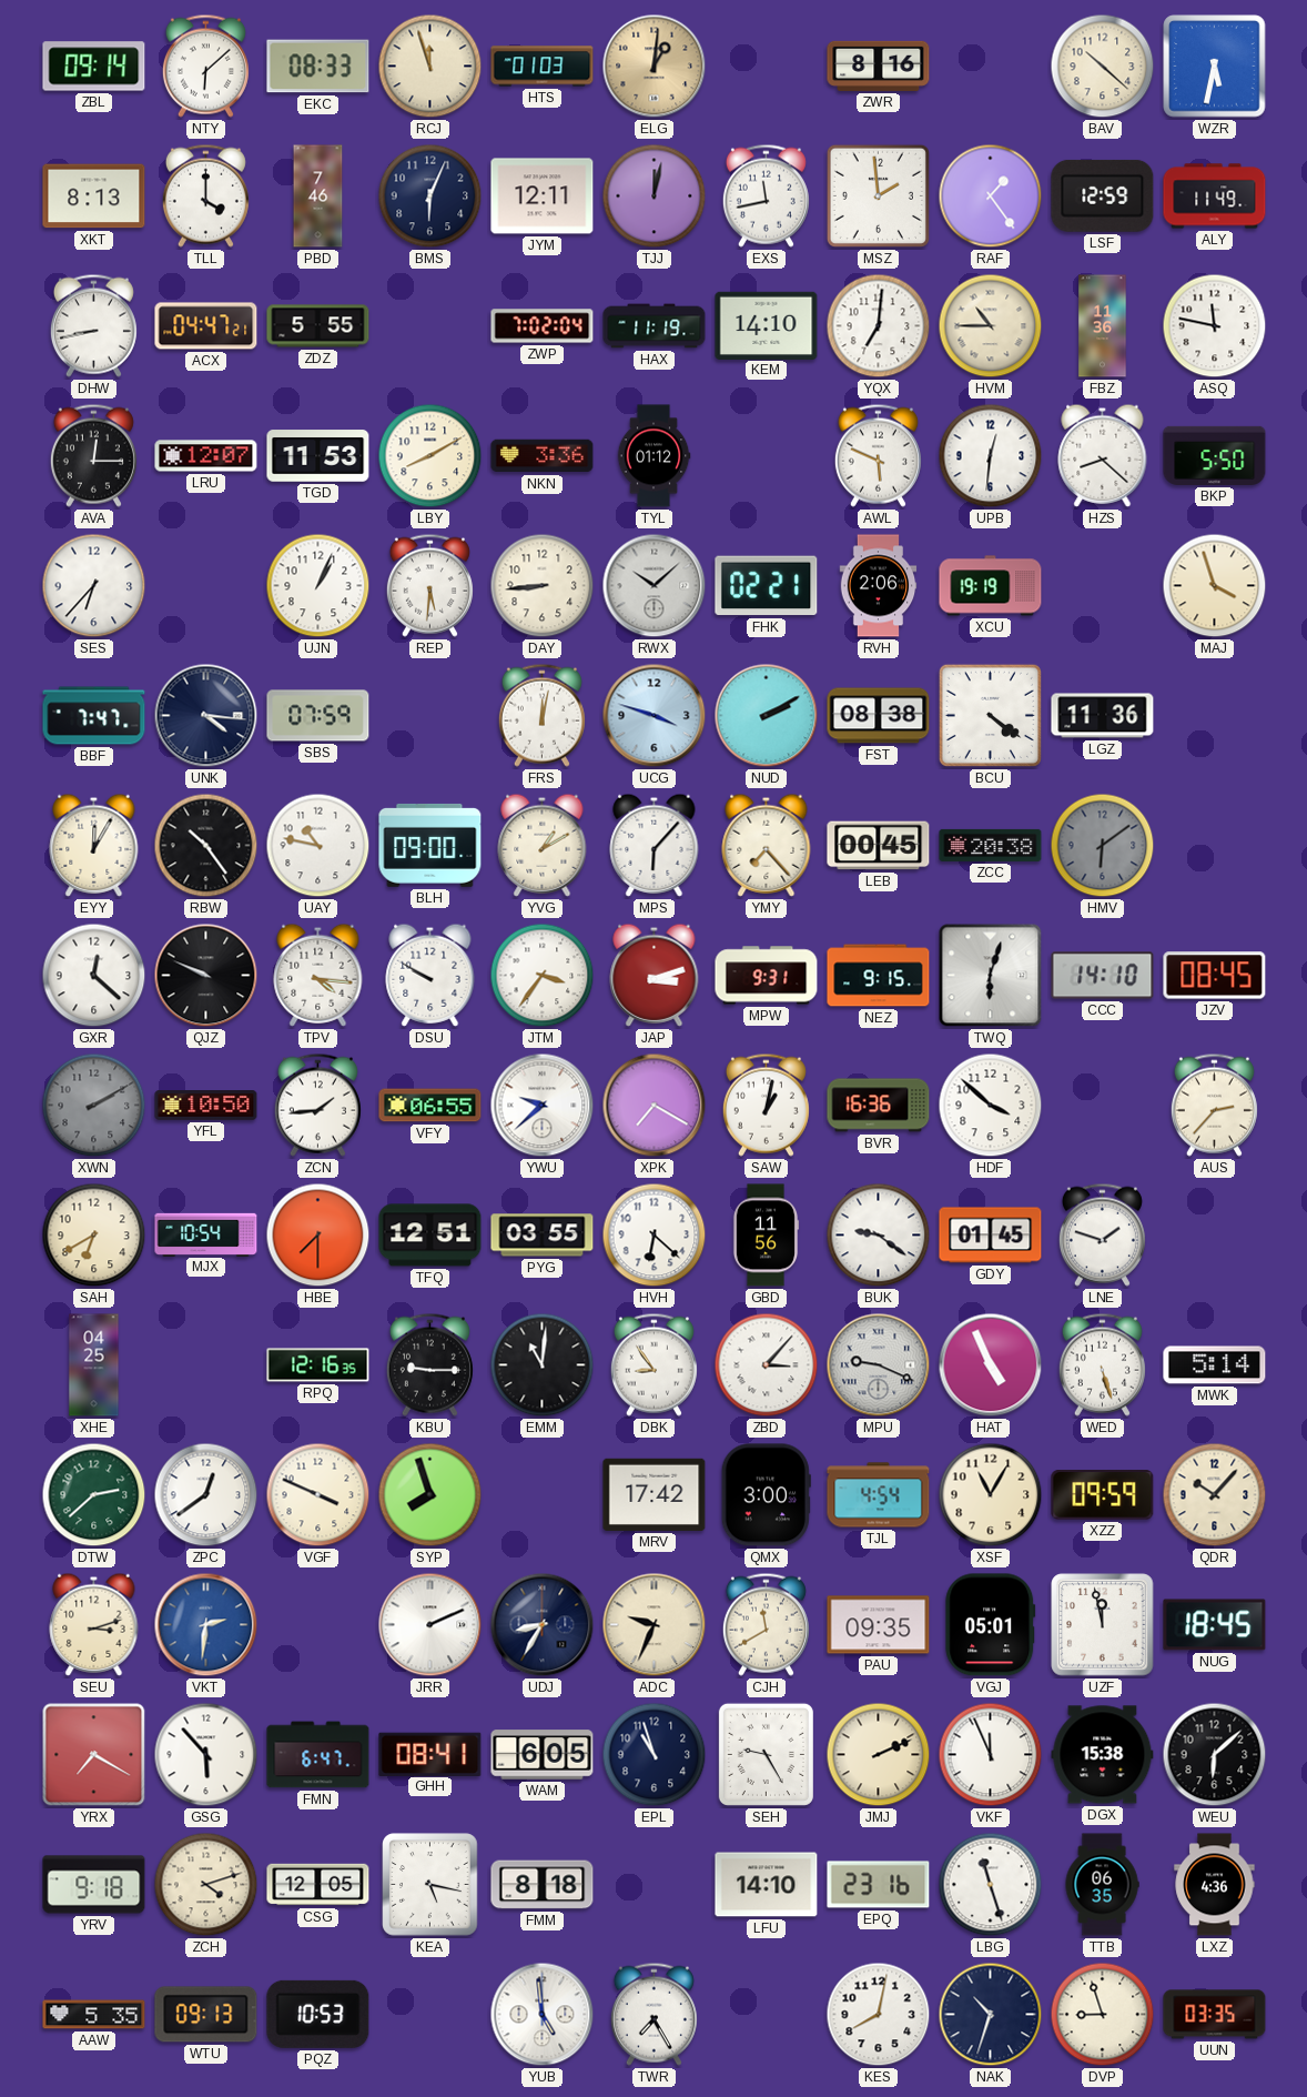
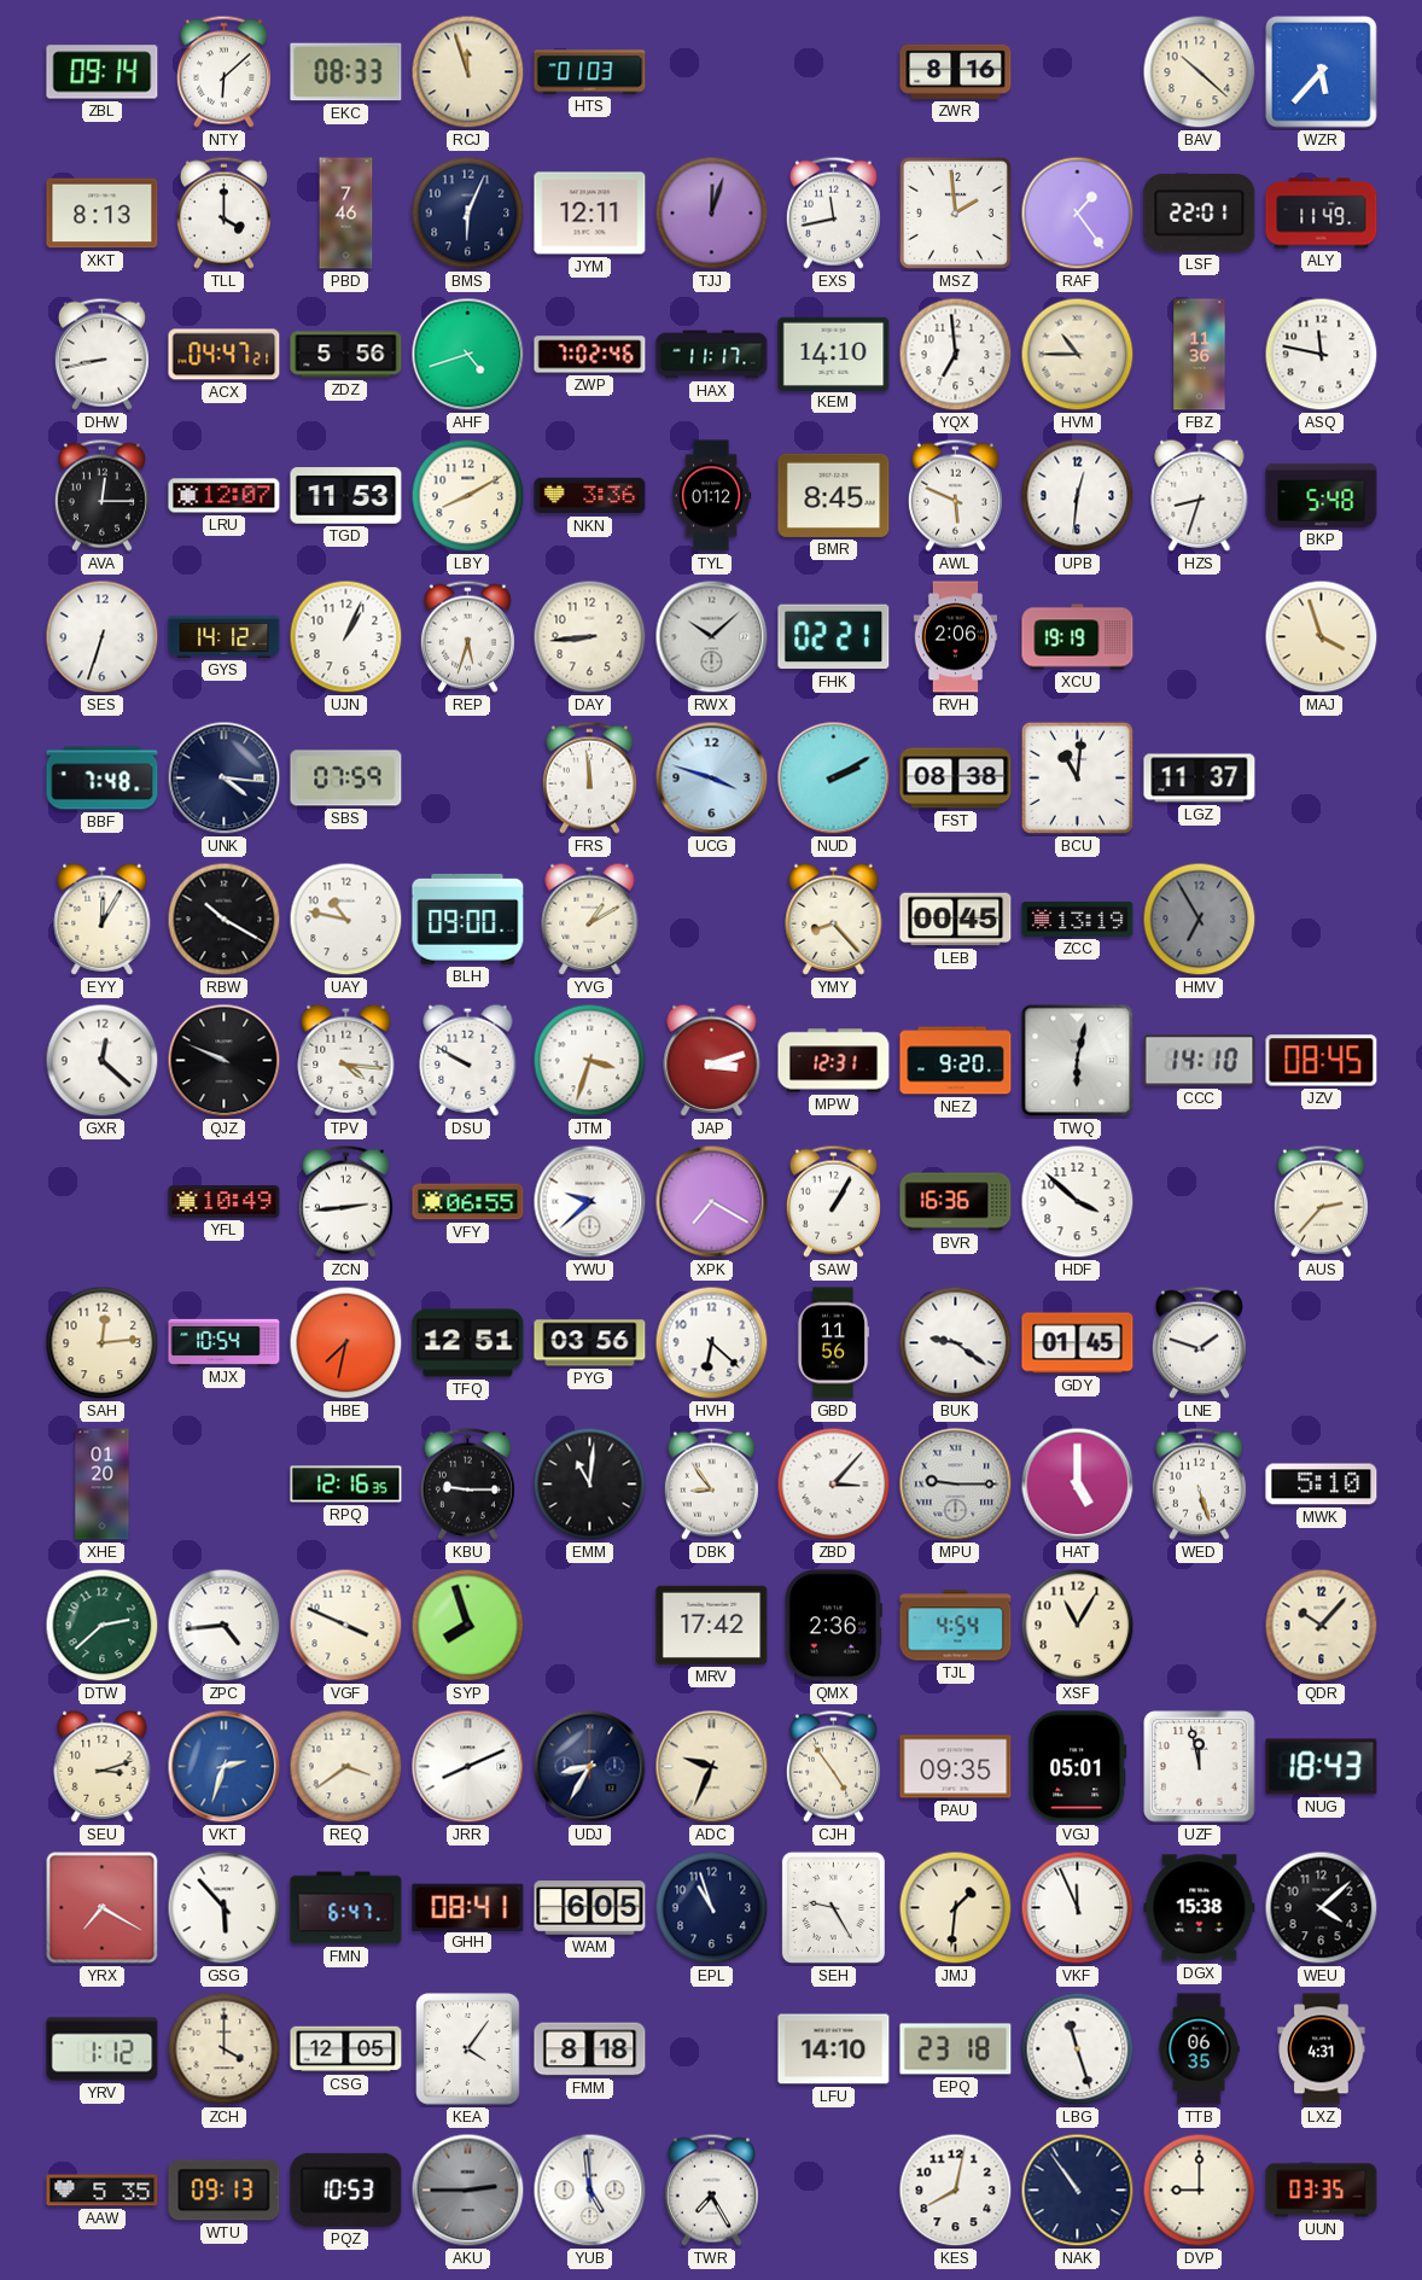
ELG: 1:01 -> none (655, 67)
WZR: 5:32 -> 5:37 (1322, 72)
TJJ: 12:02 -> 12:03 (712, 214)
LSF: 12:59 -> 22:01 (1200, 212)
ZDZ: 5:55 -> 5:56 (346, 355)
AHF: none -> 4:42 (468, 355)
ZWP: 7:02:04 -> 7:02:46 (590, 355)
HAX: 11:19 -> 11:17 (712, 355)
YQX: 7:01 -> 6:59 (956, 355)
BMR: none -> 8:45 (834, 495)
HZS: 8:22 -> 8:33 (1200, 495)
BKP: 5:50 -> 5:48 (1322, 495)
SES: 6:37 -> 6:33 (103, 637)
GYS: none -> 14:12 (225, 636)
REP: 5:31 -> 5:33 (467, 636)
BBF: 7:47 -> 7:48 (103, 779)
FRS: 12:02 -> 11:59 (589, 777)
BCU: 4:21 -> 11:01 (1077, 777)
LGZ: 11:36 -> 11:37 (1200, 779)
RBW: 10:24 -> 10:20 (225, 920)
MPS: 6:07 -> none (655, 845)
YMY: 7:23 -> 8:23 (834, 919)
ZCC: 20:38 -> 13:19 (1078, 919)
HMV: 6:09 -> 6:55 (1200, 920)
JTM: 3:36 -> 3:33 (590, 1061)
MPW: 9:31 -> 12:31 (834, 1061)
NEZ: 9:15 -> 9:20 (956, 1061)
TWQ: 6:03 -> 6:02 (1078, 1061)
XWN: 2:10 -> none (94, 1106)
YFL: 10:50 -> 10:49 (225, 1202)
ZCN: 1:44 -> 2:44 (345, 1201)
SAW: 1:02 -> 1:05 (833, 1201)
SAH: 6:40 -> 12:14 (103, 1343)
HBE: 7:30 -> 7:32 (346, 1343)
PYG: 03:55 -> 03:56 (590, 1343)
XHE: 04:25 -> 01:20 (103, 1485)
MPU: 9:19 -> 9:15 (956, 1485)
HAT: 4:56 -> 5:00 (1078, 1485)
MWK: 5:14 -> 5:10 (1322, 1485)
ZPC: 12:39 -> 4:44 (225, 1626)
QMX: 3:00 -> 2:36 (833, 1626)
XZZ: 09:59 -> none (1103, 1495)
VKT: 2:31 -> 2:33 (225, 1767)
REQ: none -> 3:39 (346, 1767)
JRR: 2:11 -> 8:11 (468, 1767)
CJH: 11:40 -> 4:54 (833, 1766)
NUG: 18:45 -> 18:43 (1322, 1767)
JMJ: 2:11 -> 1:31 (956, 1908)
WEU: 6:08 -> 4:08 (1322, 1908)
YRV: 9:18 -> 1:12 (103, 2049)
ZCH: 4:12 -> 4:00 (225, 2049)
KEA: 5:17 -> 4:06 (468, 2049)
EPQ: 23:16 -> 23:18 (956, 2049)
LXZ: 4:36 -> 4:31 (1322, 2049)
AKU: none -> 2:45 (468, 2191)
NAK: 10:33 -> 10:54 (1078, 2191)
DVP: 8:57 -> 9:00 (1200, 2191)
